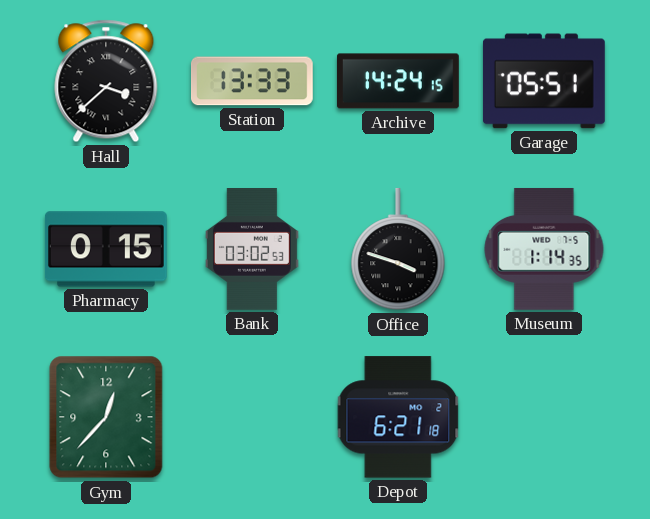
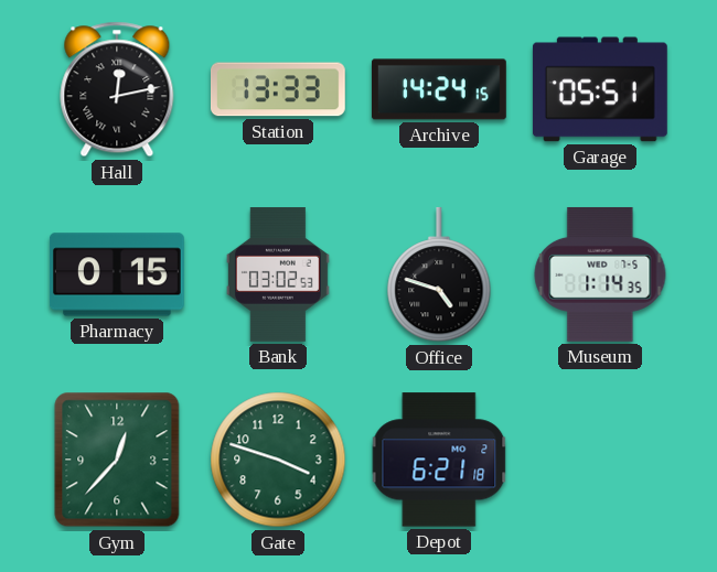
Hall: 3:38 -> 12:13 (117, 89)
Office: 3:48 -> 4:48 (439, 274)
Gate: none -> 3:48 (278, 460)
